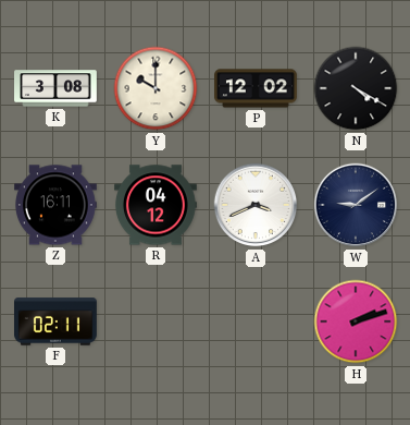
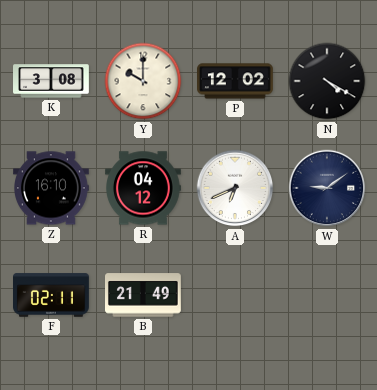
Z: 16:11 -> 16:10 (52, 188)
A: 3:41 -> 6:41 (235, 188)
B: none -> 21:49 (144, 295)
H: 2:12 -> none (356, 321)
